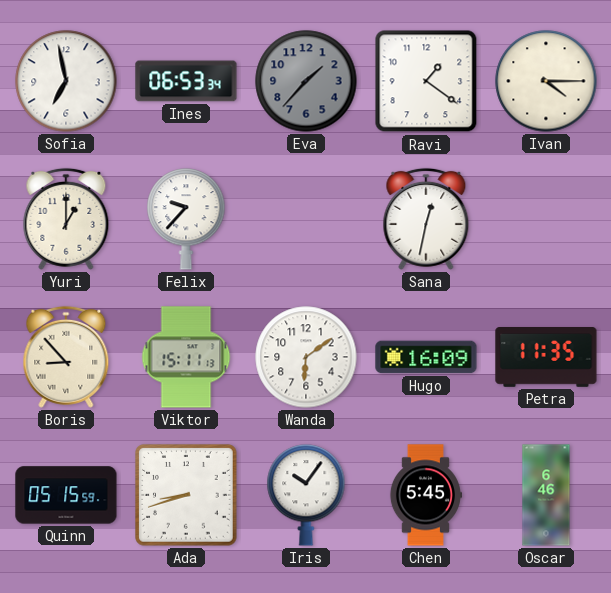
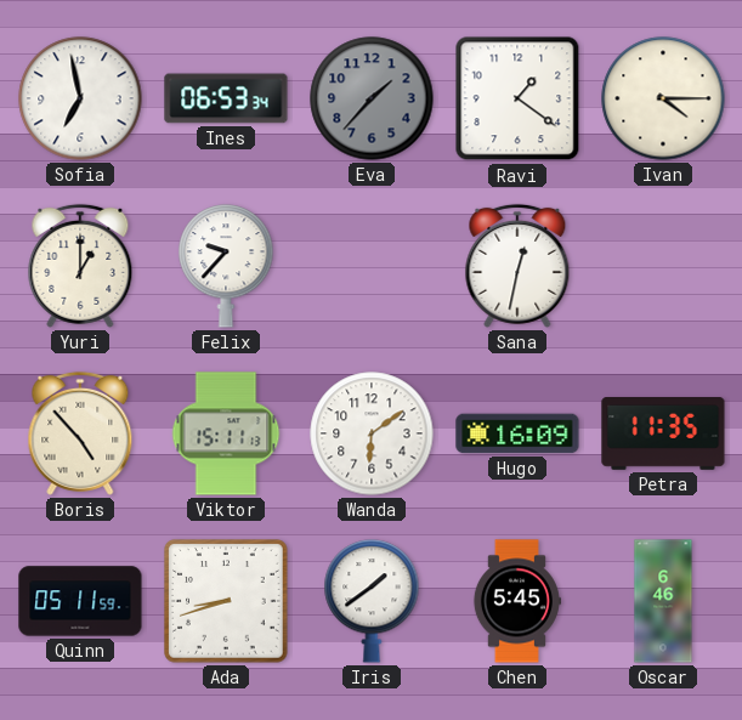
Boris: 8:53 -> 4:53 (80, 433)
Quinn: 05:15 -> 05:11 (80, 601)
Iris: 10:06 -> 1:39 (372, 601)
